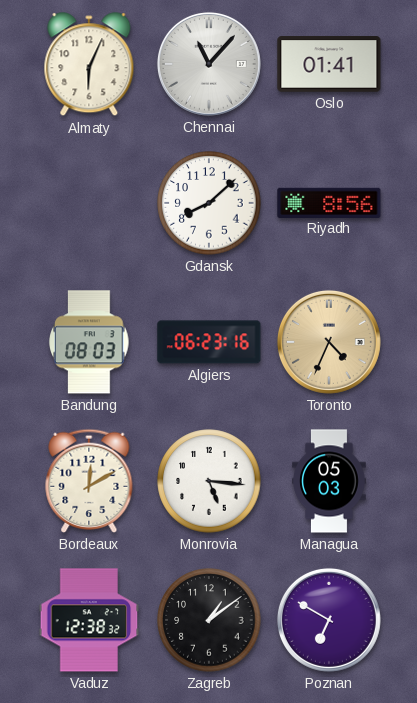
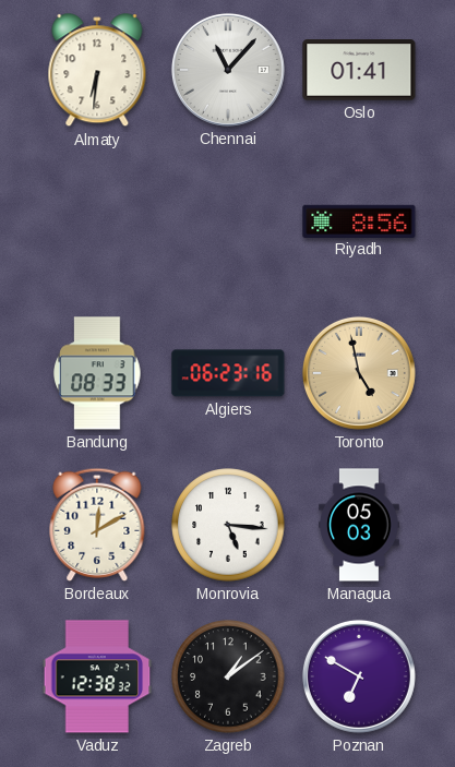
Almaty: 6:04 -> 6:31 (97, 71)
Gdansk: 8:08 -> none (209, 203)
Bandung: 08:03 -> 08:33 (97, 373)
Toronto: 4:34 -> 4:58 (359, 373)
